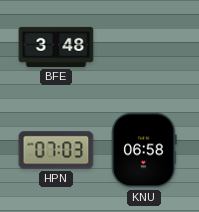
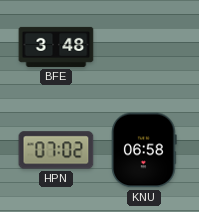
HPN: 07:03 -> 07:02 (56, 150)
